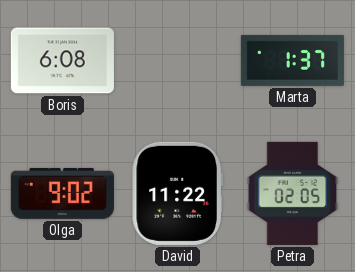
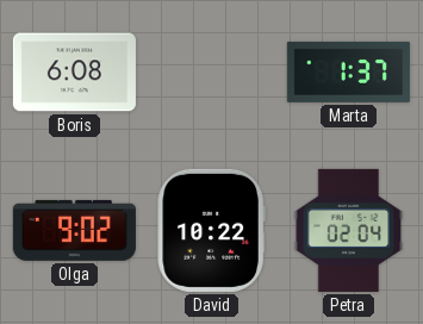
David: 11:22 -> 10:22 (211, 230)
Petra: 02:05 -> 02:04 (349, 230)
